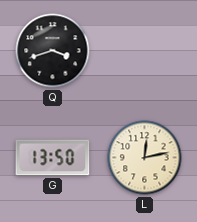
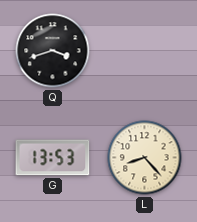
G: 13:50 -> 13:53 (53, 158)
L: 12:13 -> 8:23 (145, 158)
